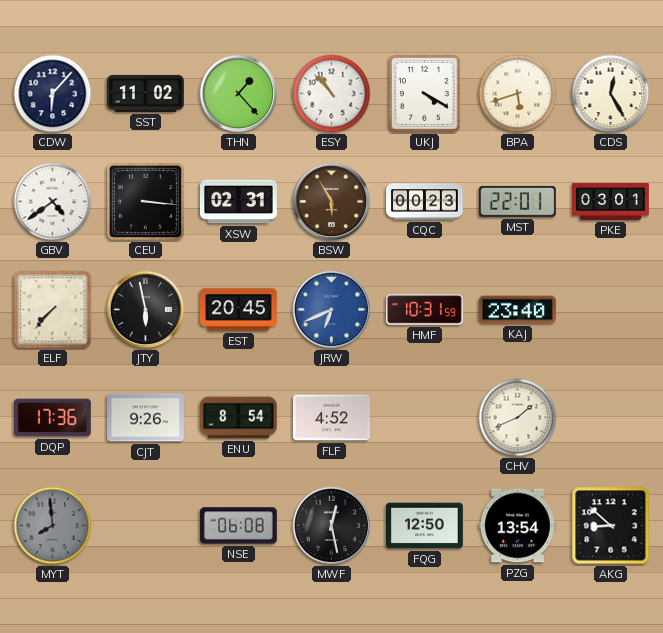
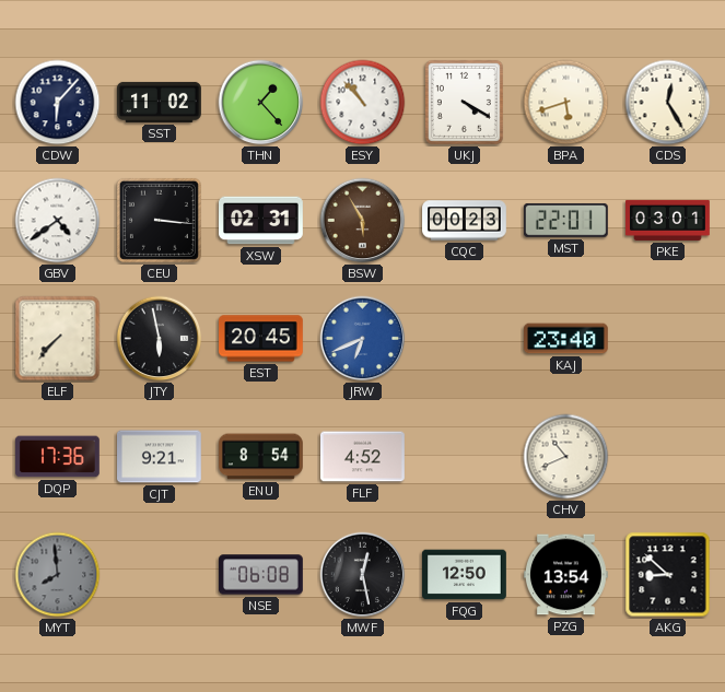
HMF: 10:31 -> none (425, 310)
CJT: 9:26 -> 9:21 (160, 457)
CHV: 1:41 -> 10:41 (566, 457)
